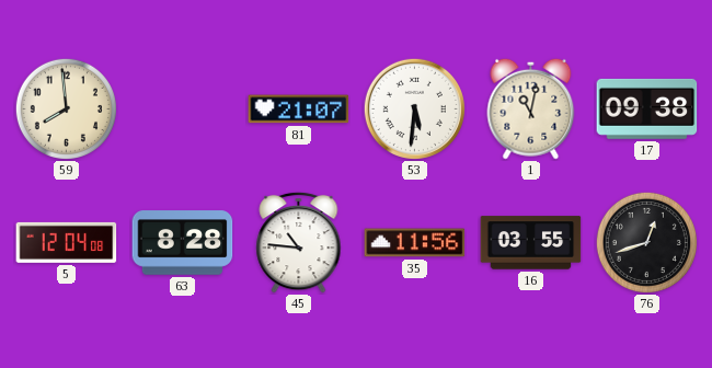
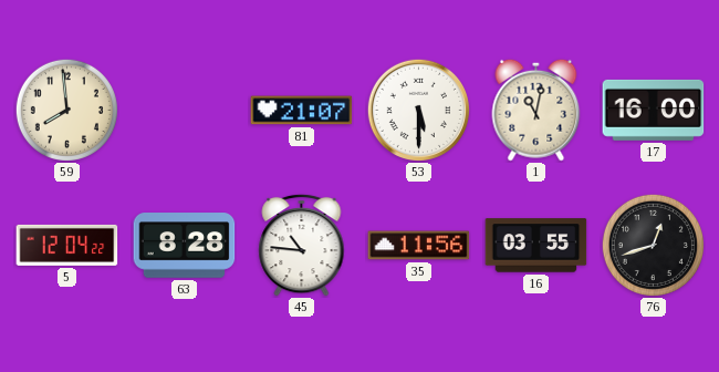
53: 5:31 -> 5:30 (418, 110)
17: 09:38 -> 16:00 (654, 110)
5: 12:04:08 -> 12:04:22 (67, 245)
